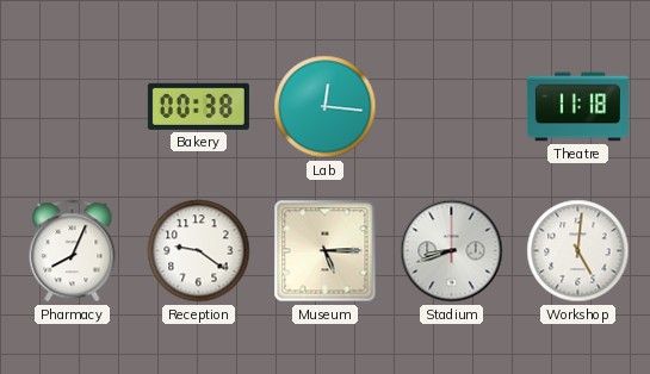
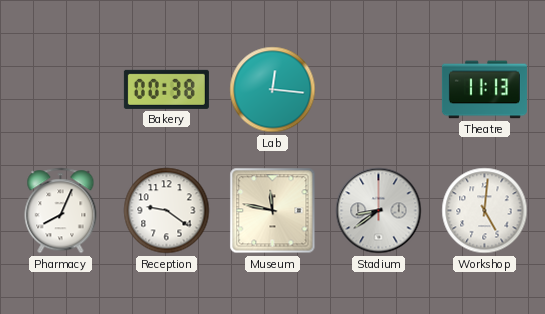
Theatre: 11:18 -> 11:13 (484, 90)
Museum: 5:15 -> 11:47 (273, 211)
Stadium: 8:42 -> 8:39 (379, 211)
